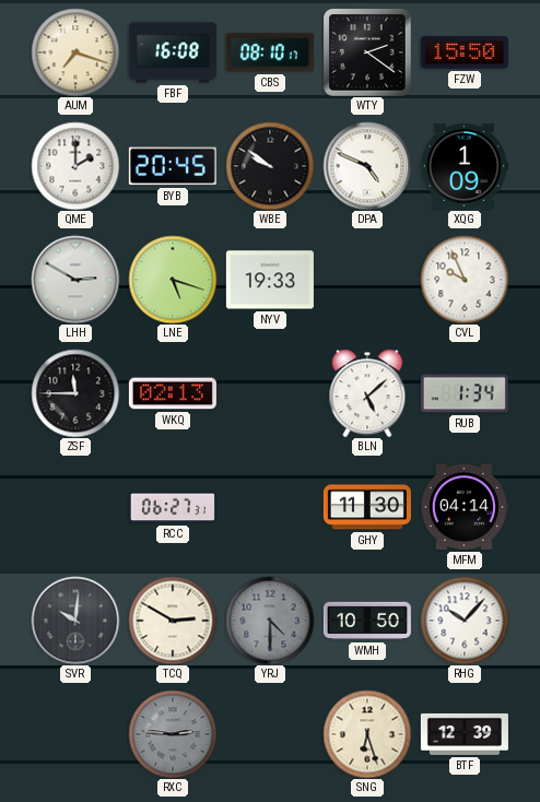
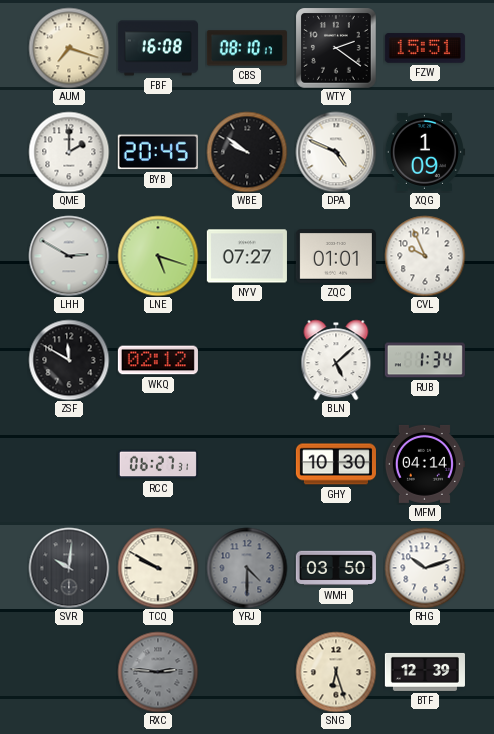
FZW: 15:50 -> 15:51 (425, 49)
NYV: 19:33 -> 07:27 (247, 256)
ZQC: none -> 01:01 (336, 256)
ZSF: 11:45 -> 11:50 (69, 360)
WKQ: 02:13 -> 02:12 (158, 360)
GHY: 11:30 -> 10:30 (336, 464)
TCQ: 2:50 -> 9:50 (158, 568)
WMH: 10:50 -> 03:50 (336, 568)
RHG: 10:07 -> 10:12 (425, 568)
